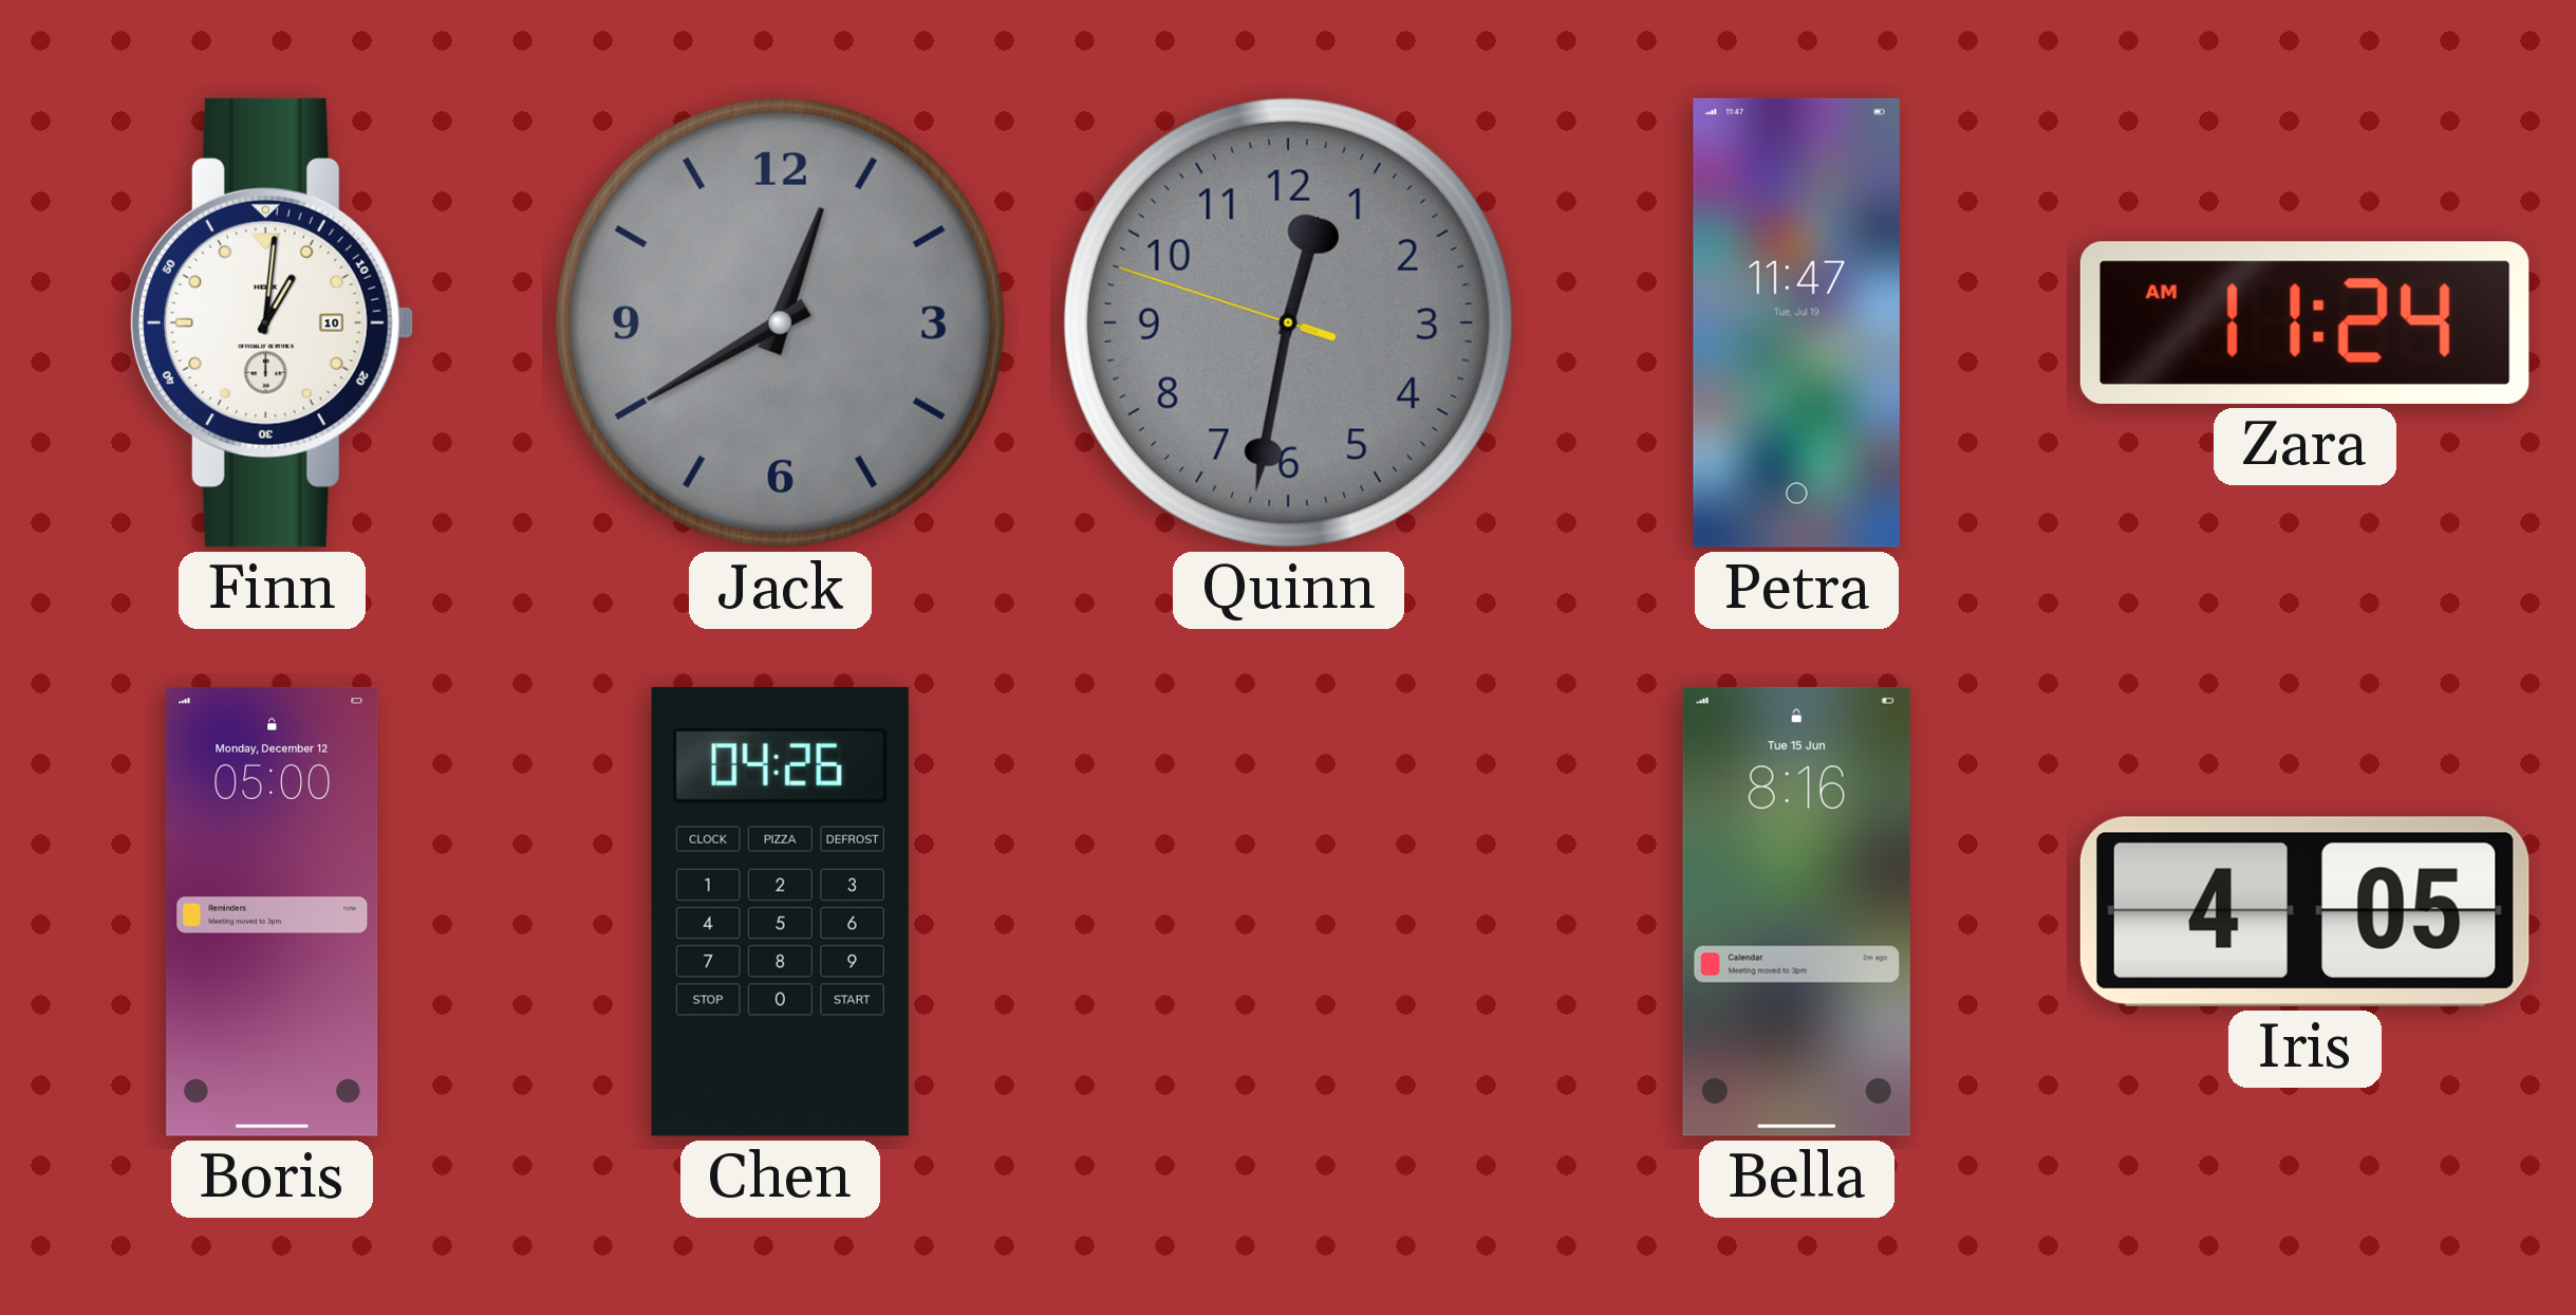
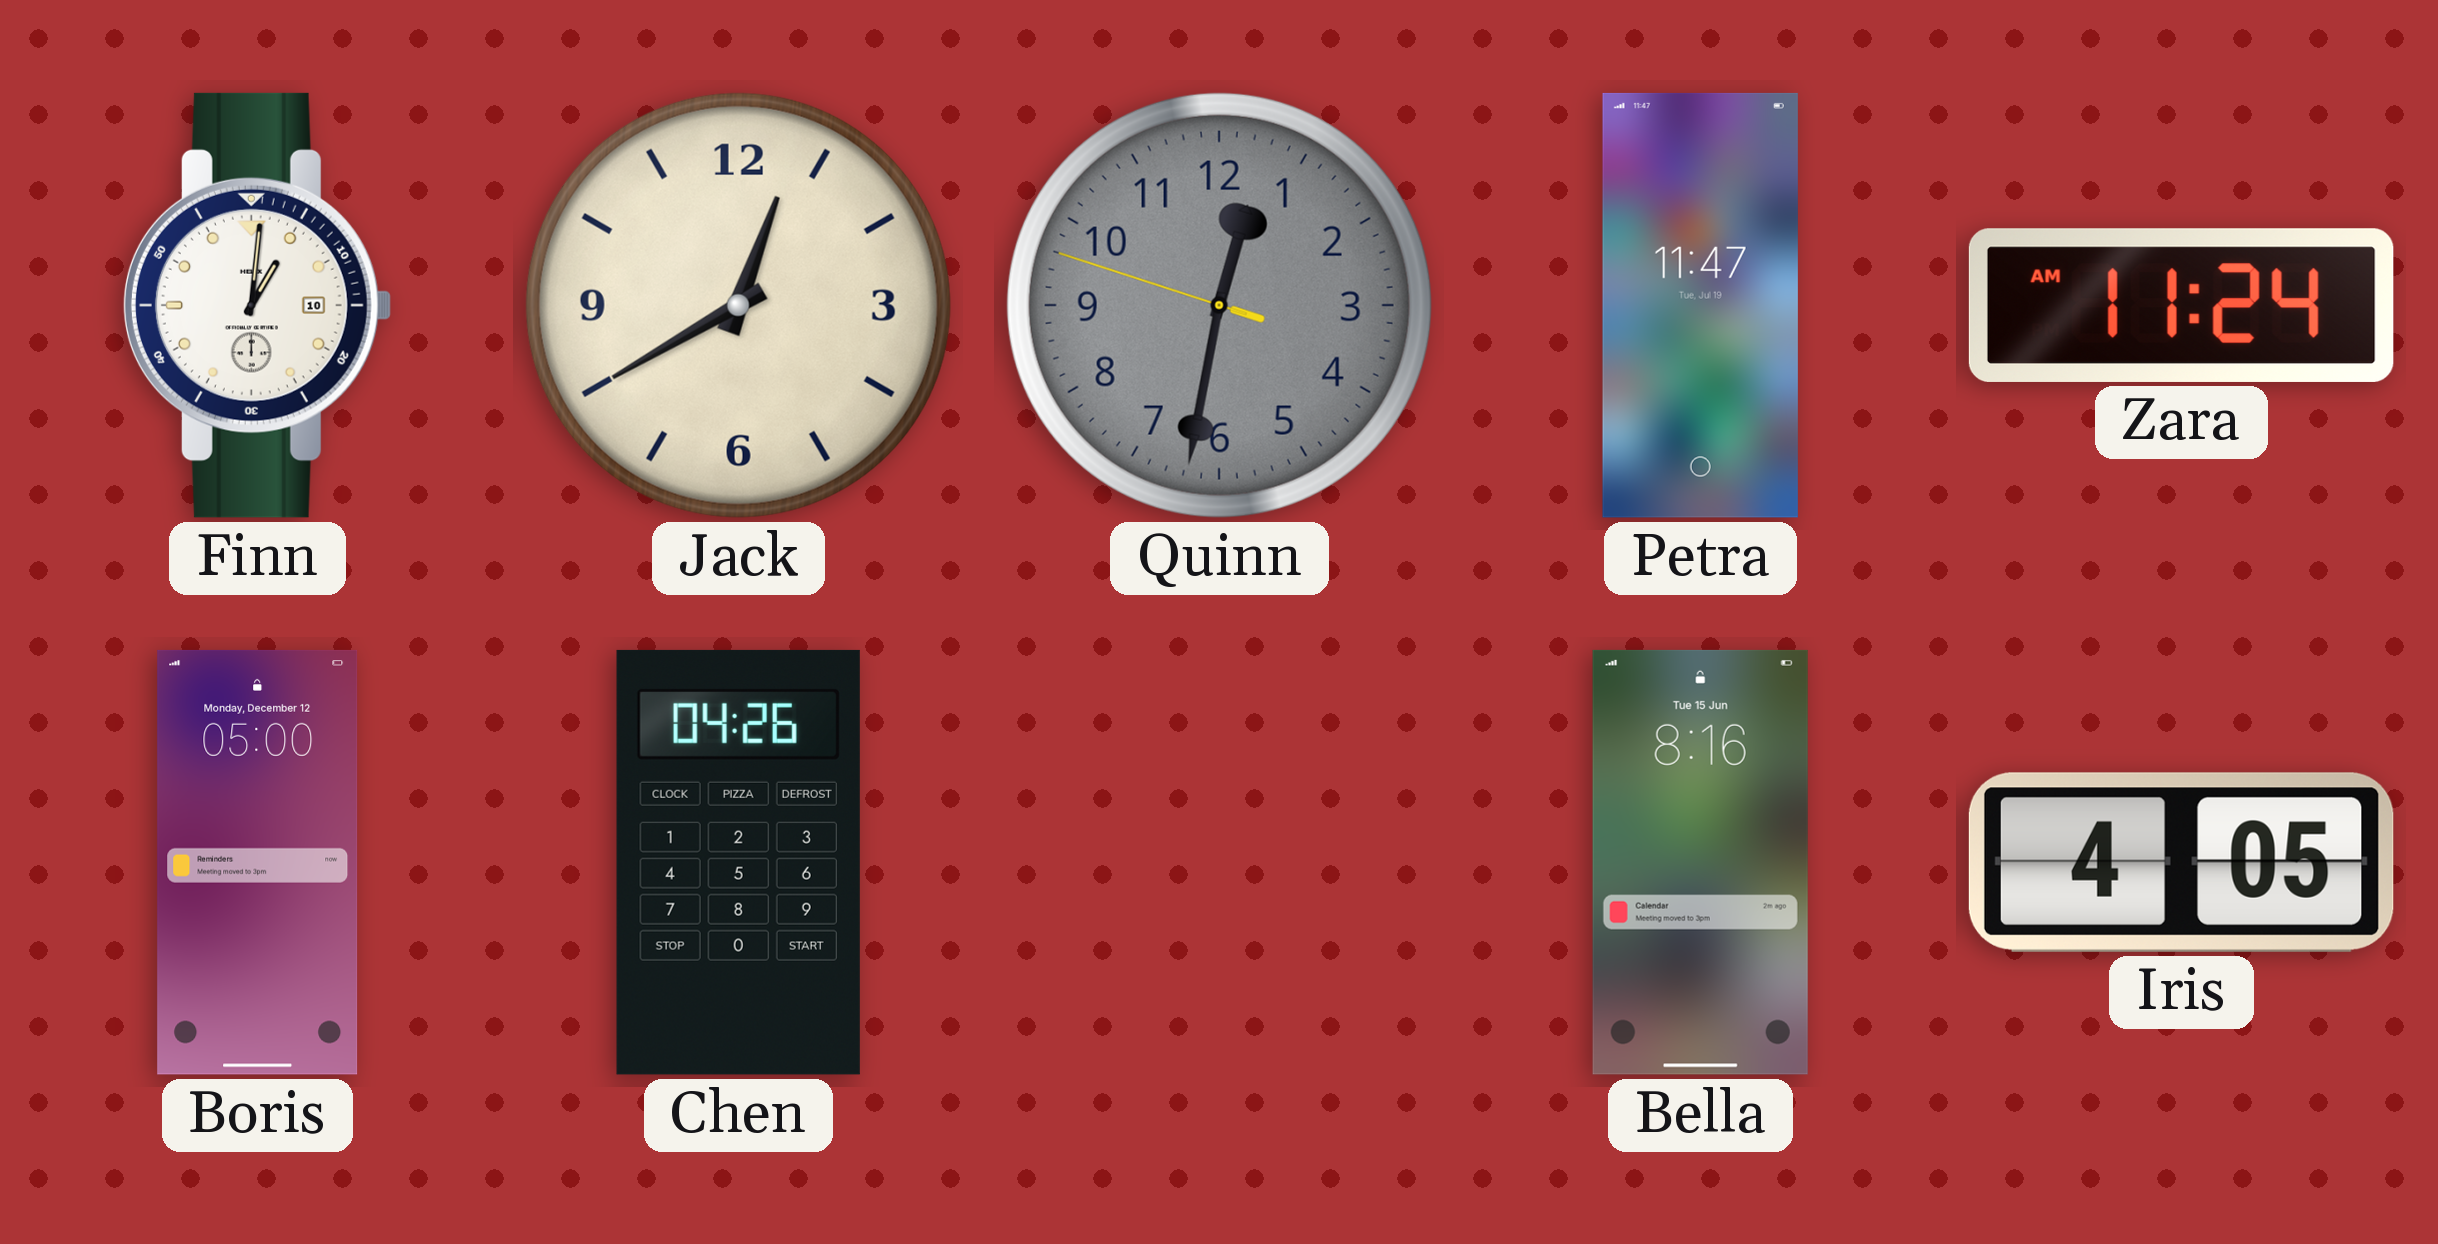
Jack dial: grey -> cream (738, 305)
